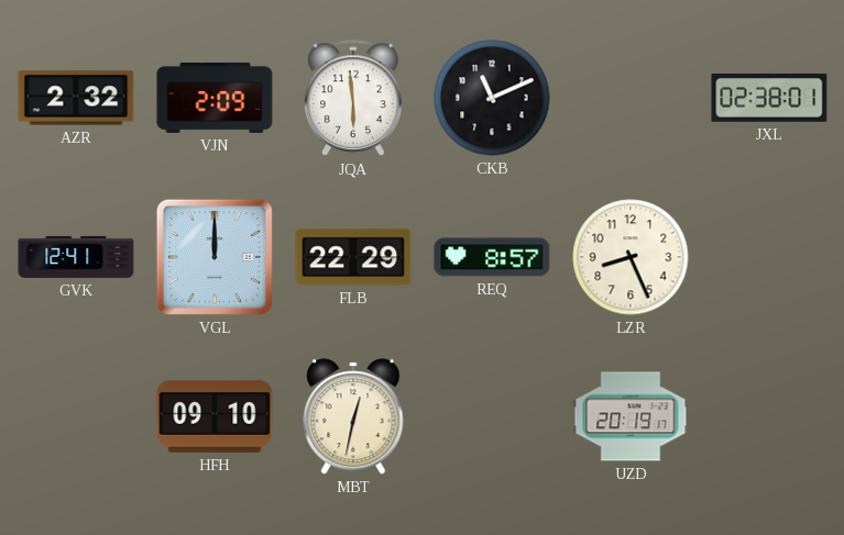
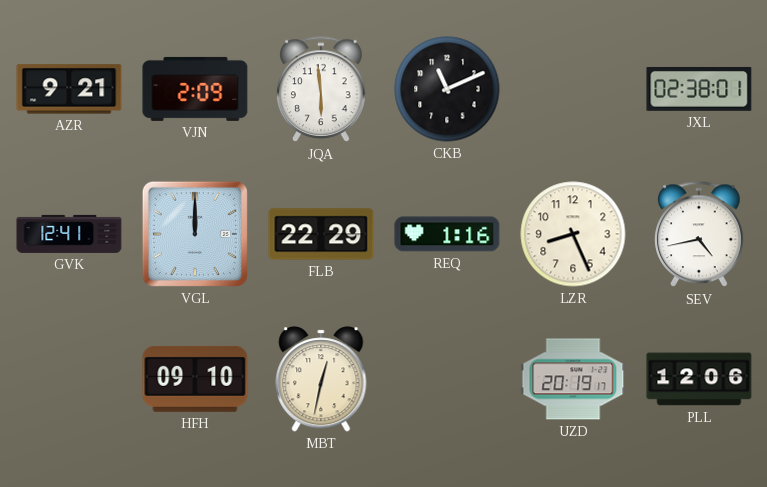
AZR: 2:32 -> 9:21 (69, 89)
REQ: 8:57 -> 1:16 (447, 234)
SEV: none -> 4:43 (699, 235)
PLL: none -> 12:06 (699, 379)
